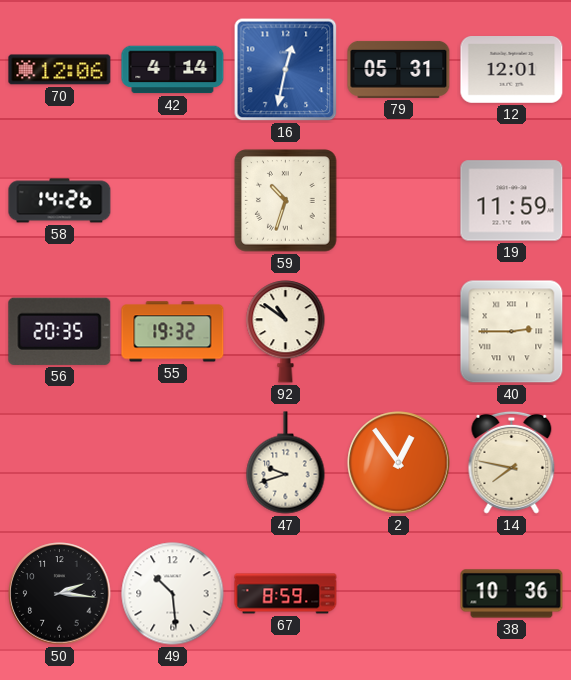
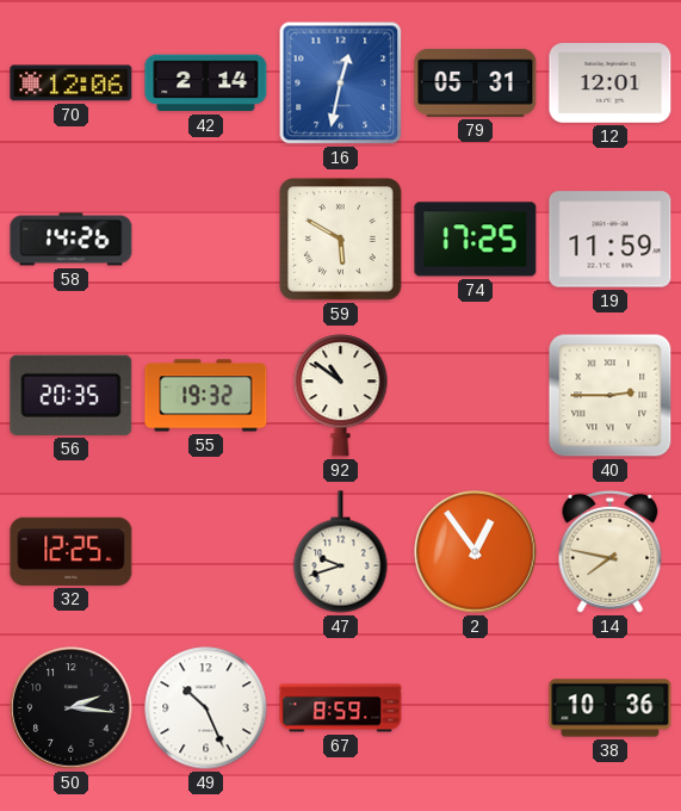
42: 4:14 -> 2:14 (206, 83)
59: 10:33 -> 5:50 (341, 240)
74: none -> 17:25 (476, 240)
32: none -> 12:25 (72, 551)
49: 10:29 -> 10:26 (206, 708)
